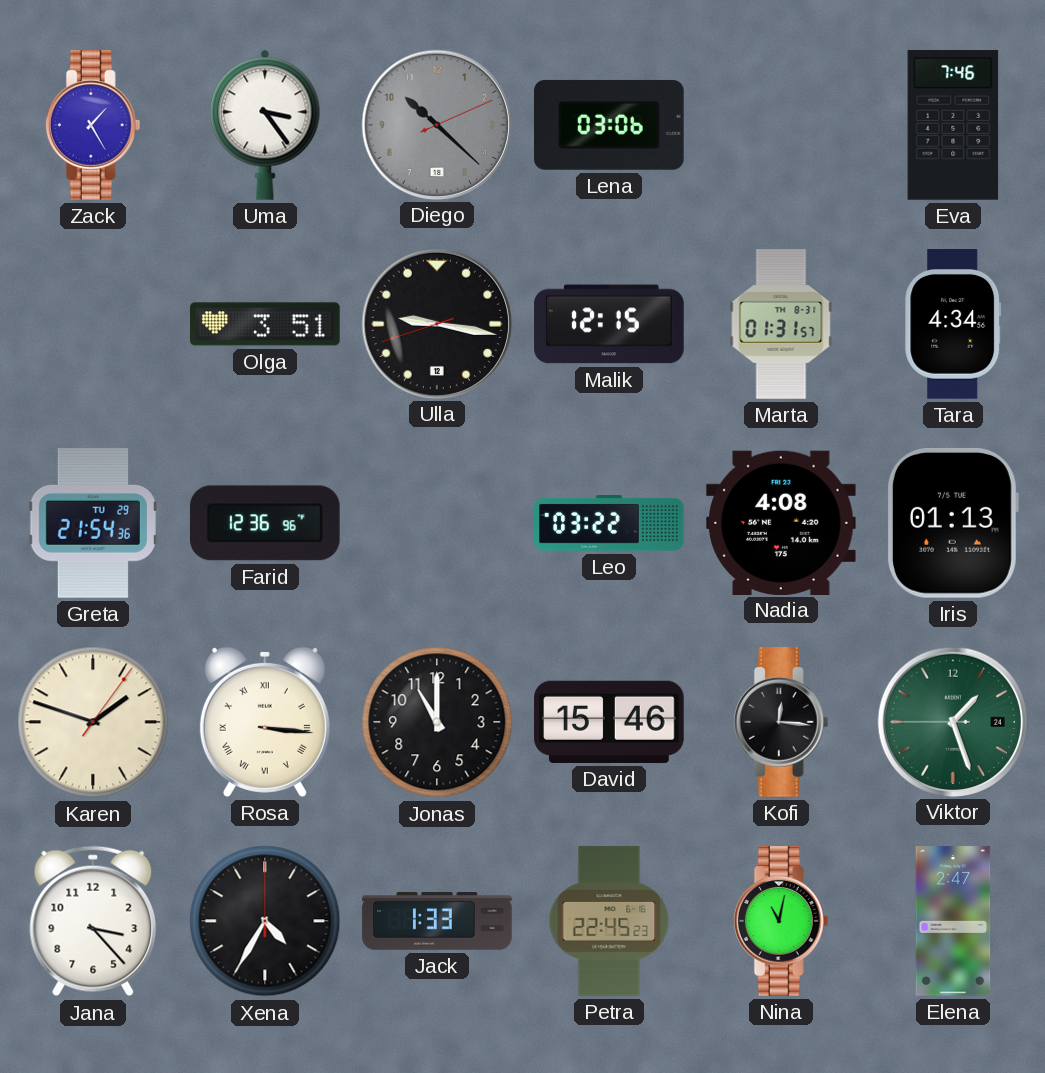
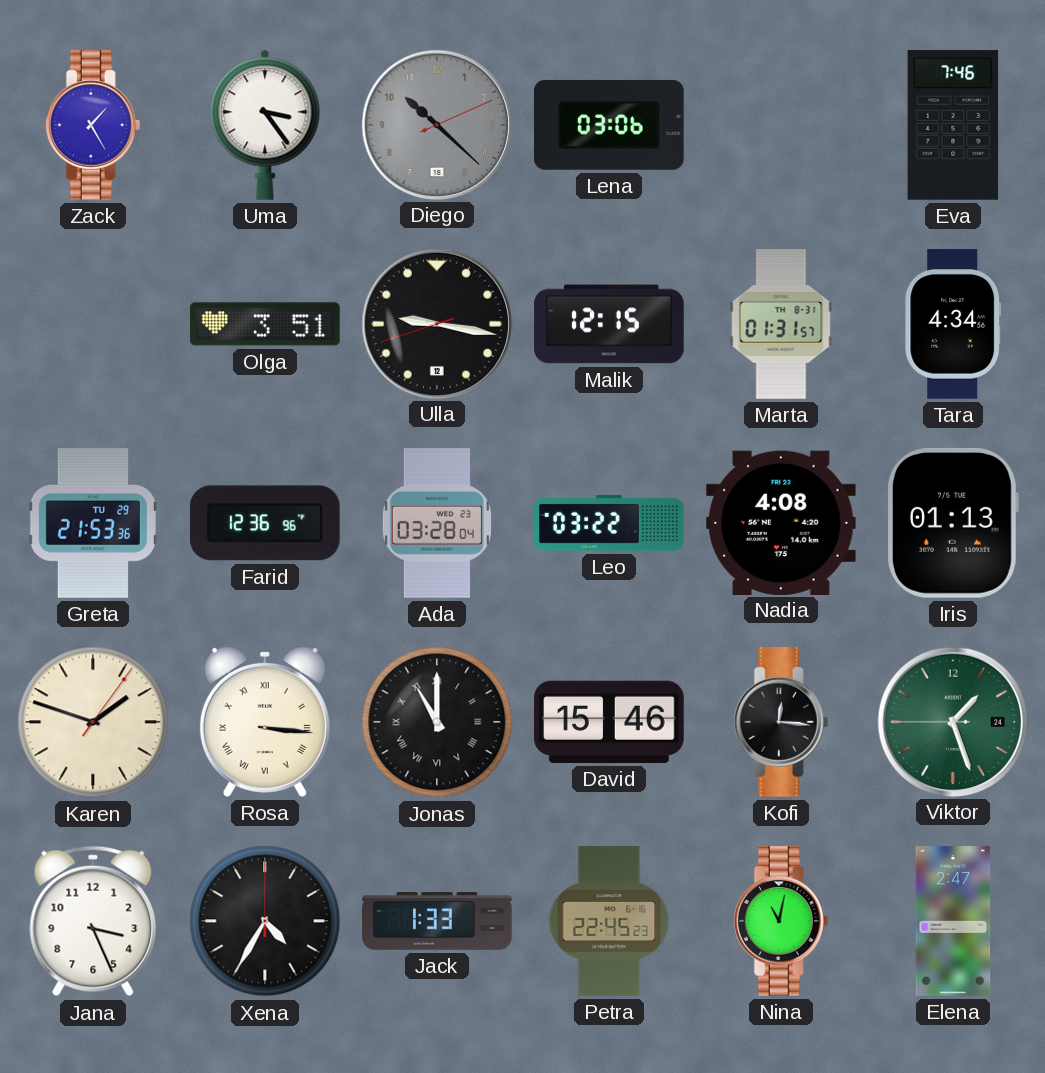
Greta: 21:54 -> 21:53 (93, 524)
Ada: none -> 03:28 (437, 523)
Jonas numerals: Arabic -> Roman (437, 722)
Jana: 3:23 -> 3:26 (93, 921)
